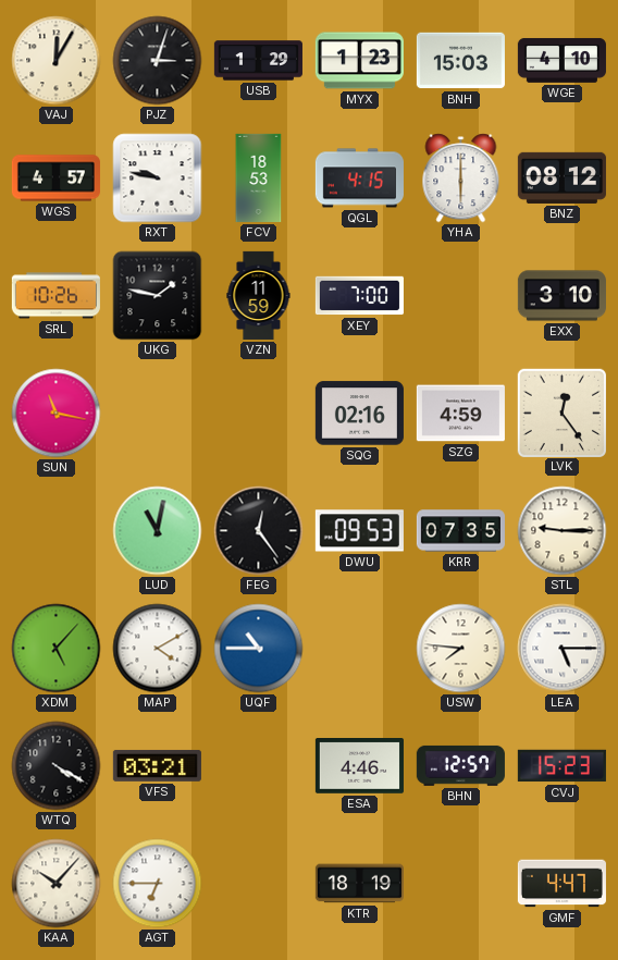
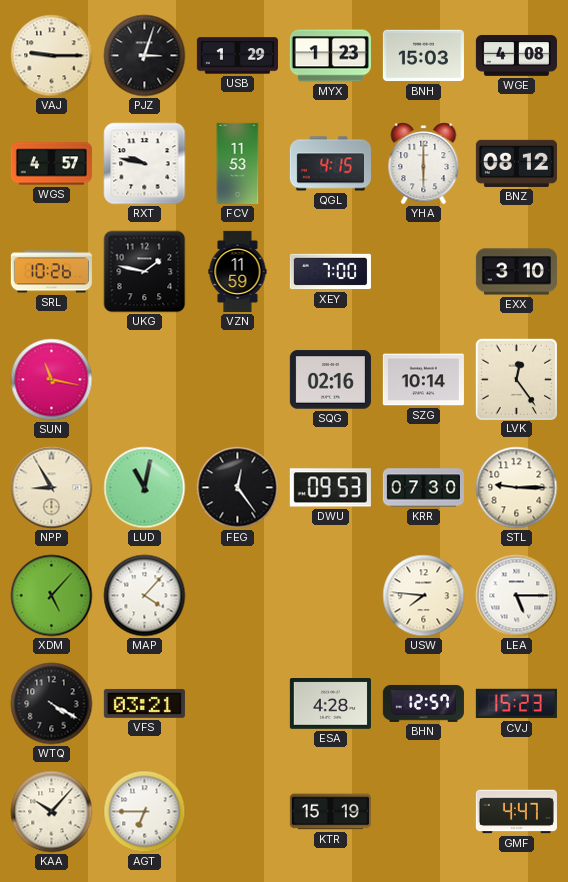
VAJ: 12:05 -> 9:15 (52, 56)
WGE: 4:10 -> 4:08 (516, 56)
FCV: 18:53 -> 11:53 (238, 163)
SZG: 4:59 -> 10:14 (423, 380)
NPP: none -> 8:55 (52, 488)
KRR: 07:35 -> 07:30 (423, 488)
MAP: 4:10 -> 4:07 (145, 596)
UQF: 10:45 -> none (259, 649)
ESA: 4:46 -> 4:28 (330, 704)
KTR: 18:19 -> 15:19 (330, 812)
